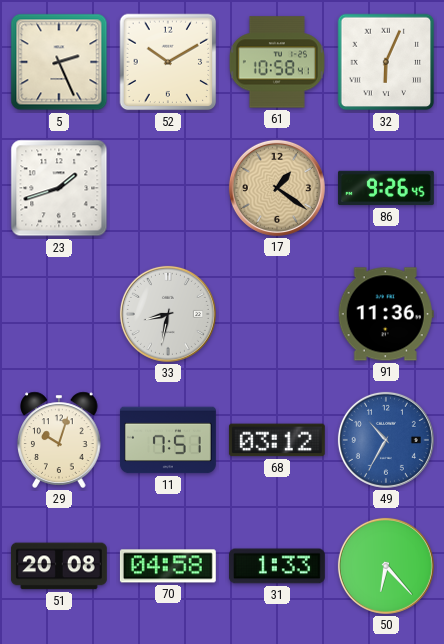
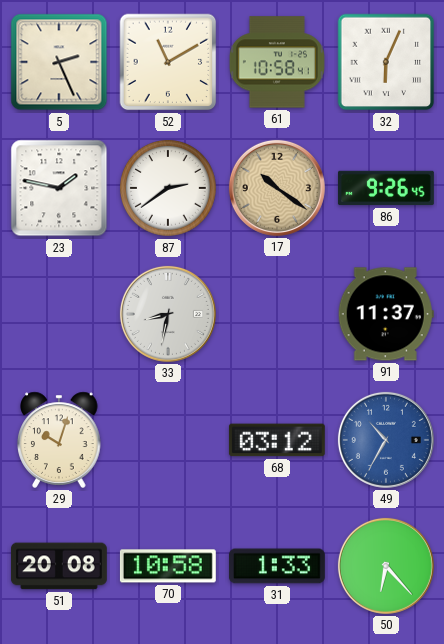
52: 10:10 -> 11:10 (168, 62)
23: 1:42 -> 1:47 (59, 188)
87: none -> 2:39 (169, 189)
17: 1:21 -> 10:21 (277, 188)
91: 11:36 -> 11:37 (386, 314)
11: 7:51 -> none (168, 440)
70: 04:58 -> 10:58 (168, 566)
